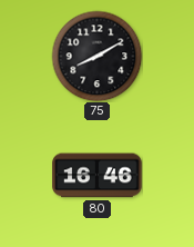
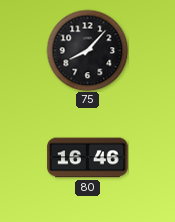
75: 8:10 -> 8:07 (87, 50)
